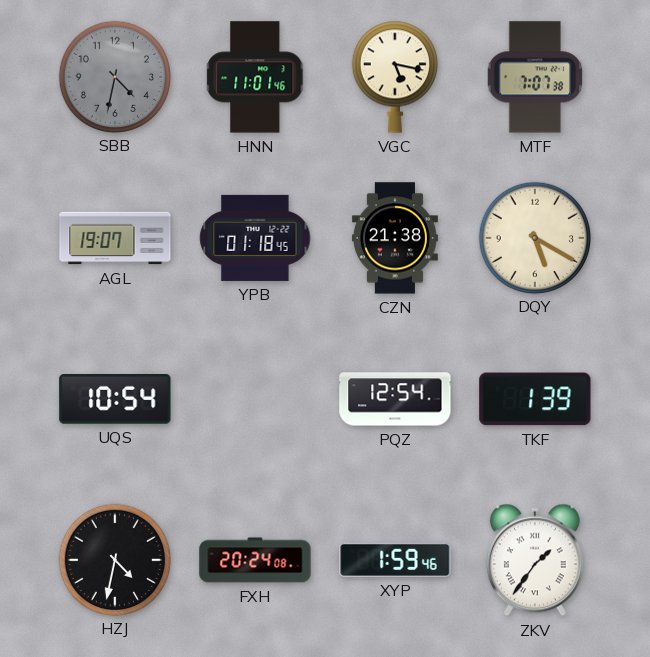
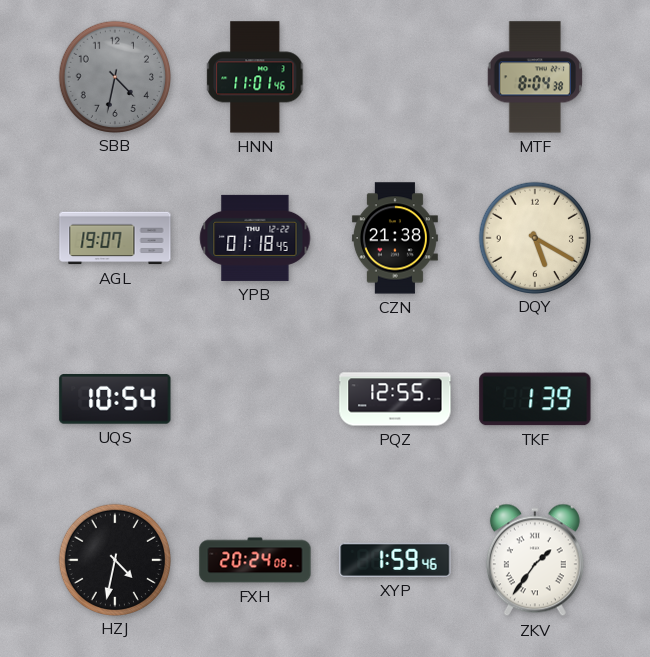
VGC: 5:17 -> none (395, 77)
MTF: 7:07 -> 8:04 (534, 77)
PQZ: 12:54 -> 12:55 (395, 399)
